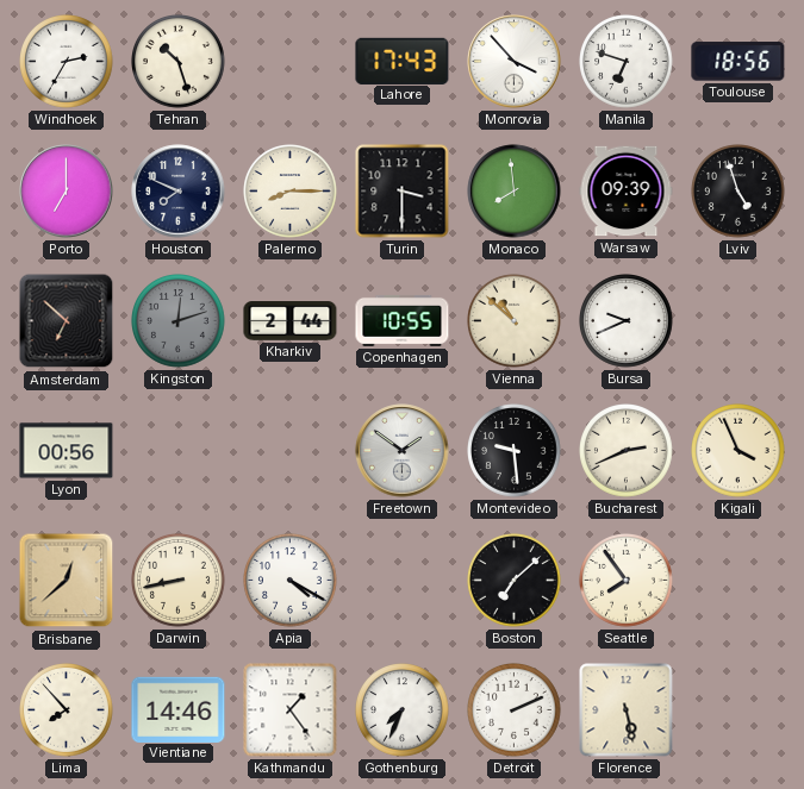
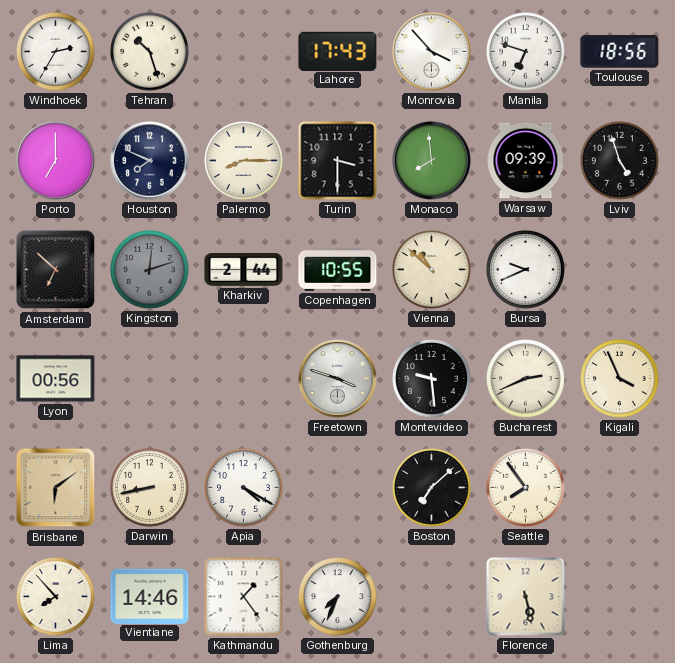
Freetown: 1:51 -> 3:48 (338, 379)
Brisbane: 12:38 -> 6:09 (56, 488)
Detroit: 2:11 -> none (515, 710)
